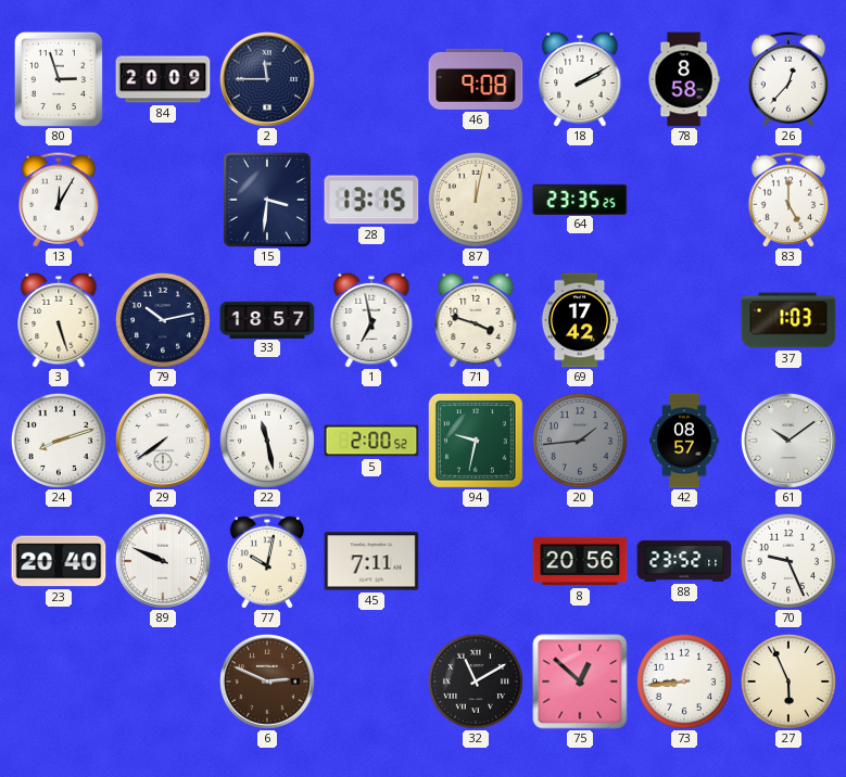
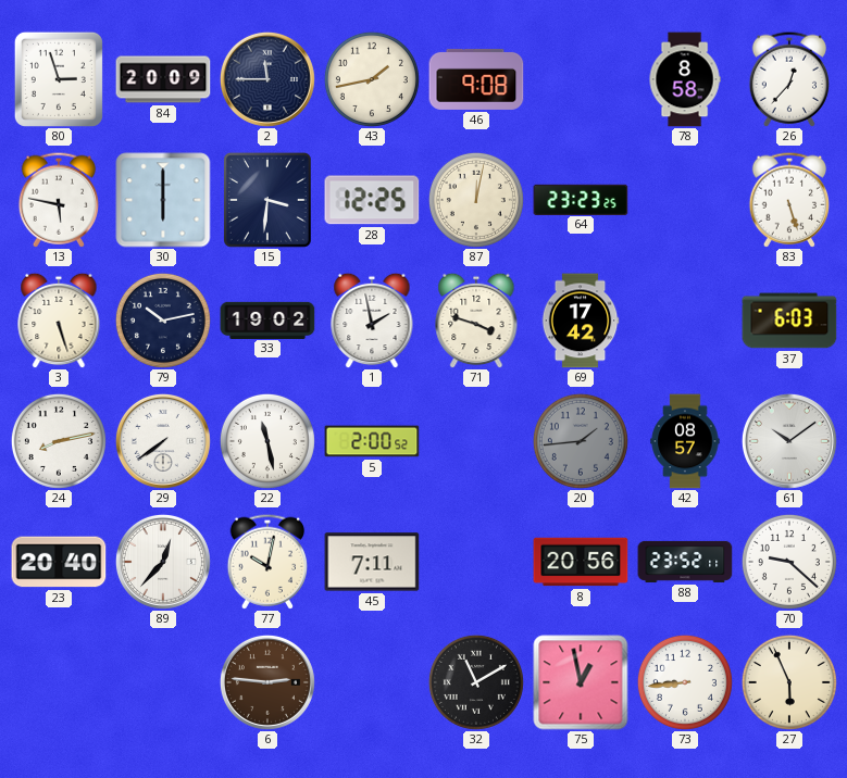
43: none -> 1:43 (372, 79)
18: 2:10 -> none (580, 79)
13: 12:05 -> 5:47 (58, 200)
30: none -> 6:00 (163, 200)
28: 13:15 -> 12:25 (372, 200)
64: 23:35 -> 23:23 (581, 199)
83: 5:00 -> 5:27 (788, 200)
33: 18:57 -> 19:02 (267, 319)
1: 6:58 -> 1:58 (372, 321)
37: 1:03 -> 6:03 (789, 321)
24: 8:12 -> 8:13 (59, 441)
94: 9:32 -> none (477, 442)
89: 9:49 -> 12:37 (163, 562)
70: 9:26 -> 9:22 (789, 562)
6: 2:49 -> 2:46 (267, 682)
75: 12:52 -> 12:58 (581, 682)
